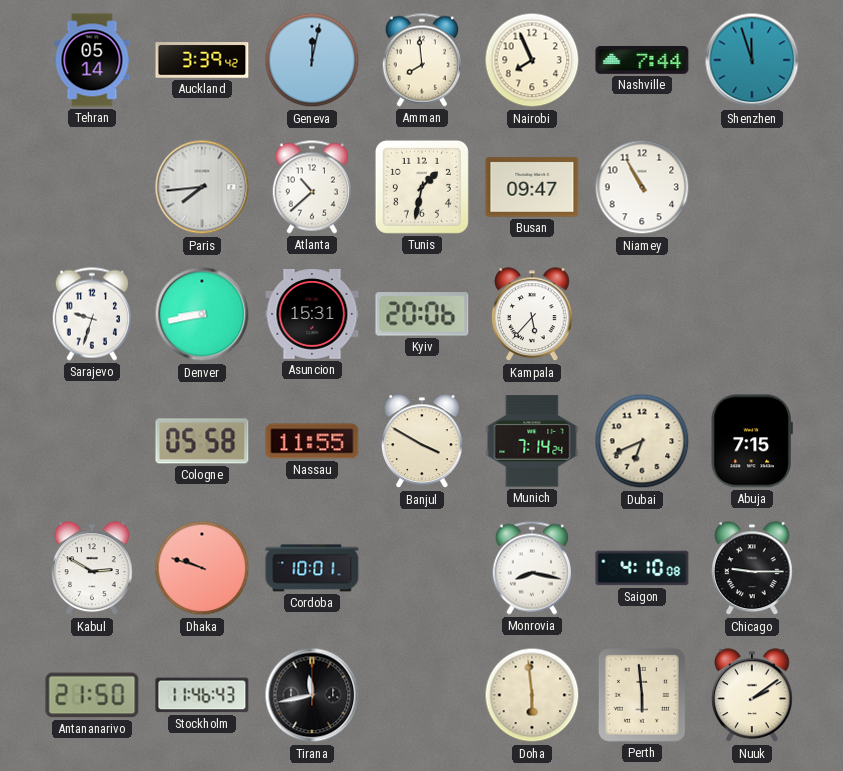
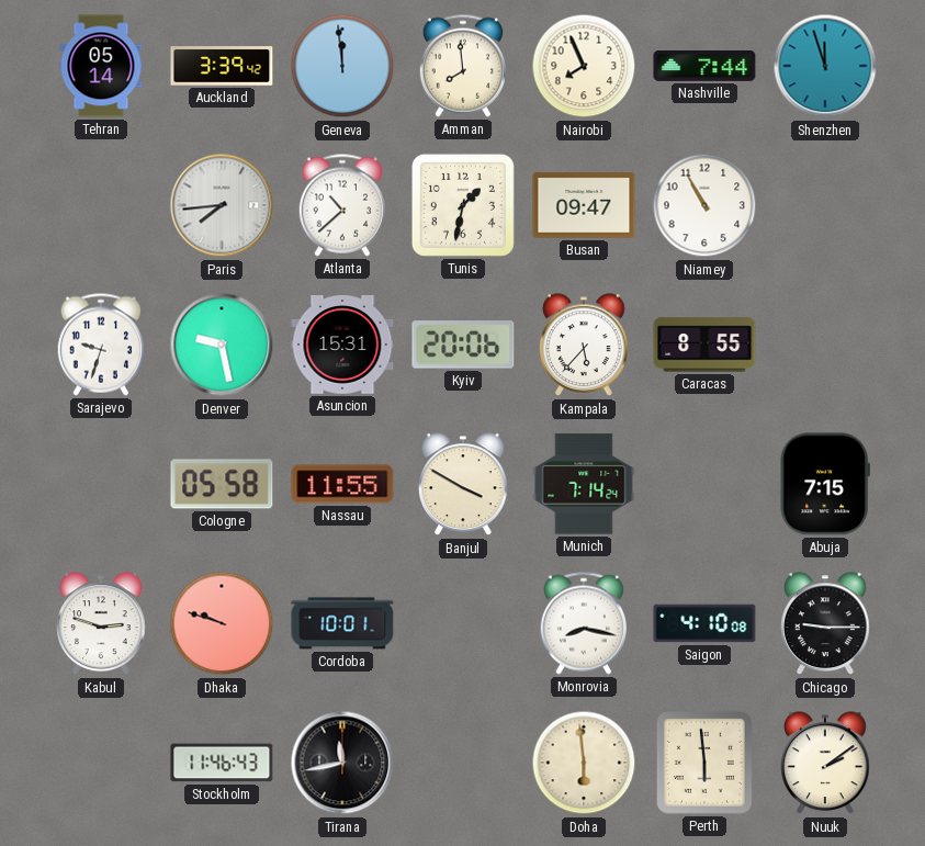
Geneva: 12:02 -> 11:59 (342, 66)
Denver: 8:43 -> 9:28 (222, 345)
Caracas: none -> 8:55 (704, 345)
Dubai: 6:41 -> none (642, 441)
Kabul: 2:50 -> 2:48 (102, 624)
Antananarivo: 21:50 -> none (92, 695)
